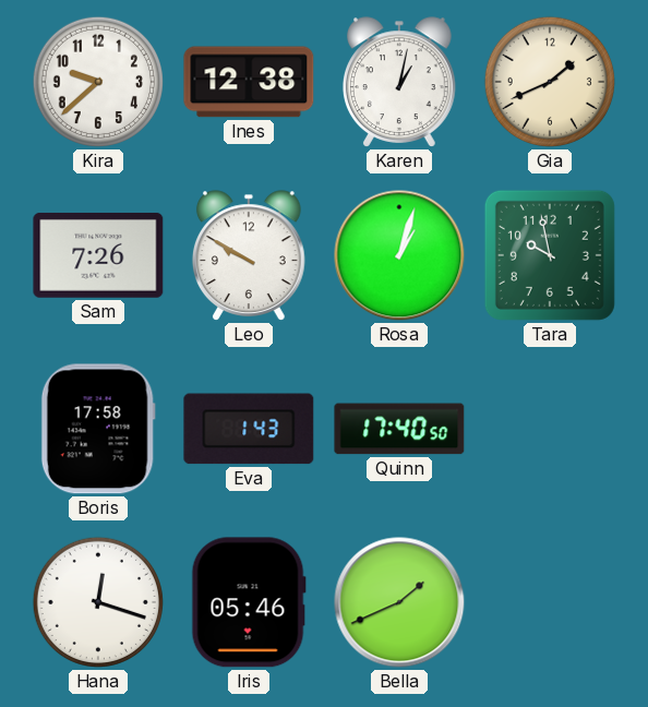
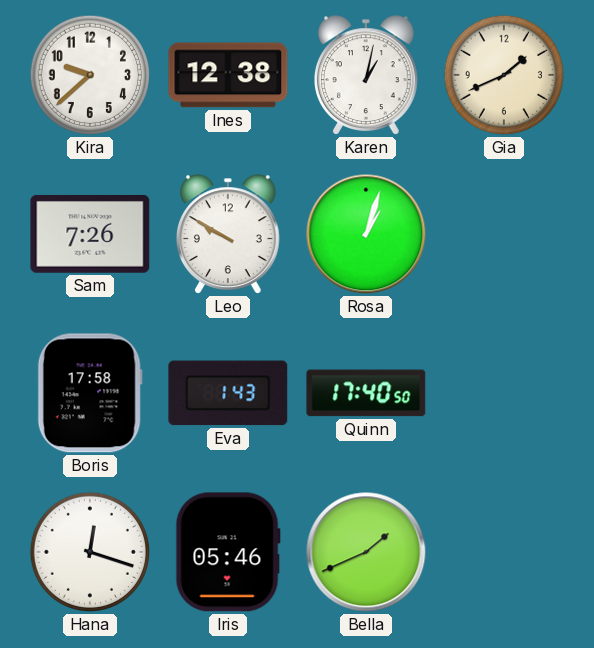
Tara: 9:58 -> none (550, 255)
